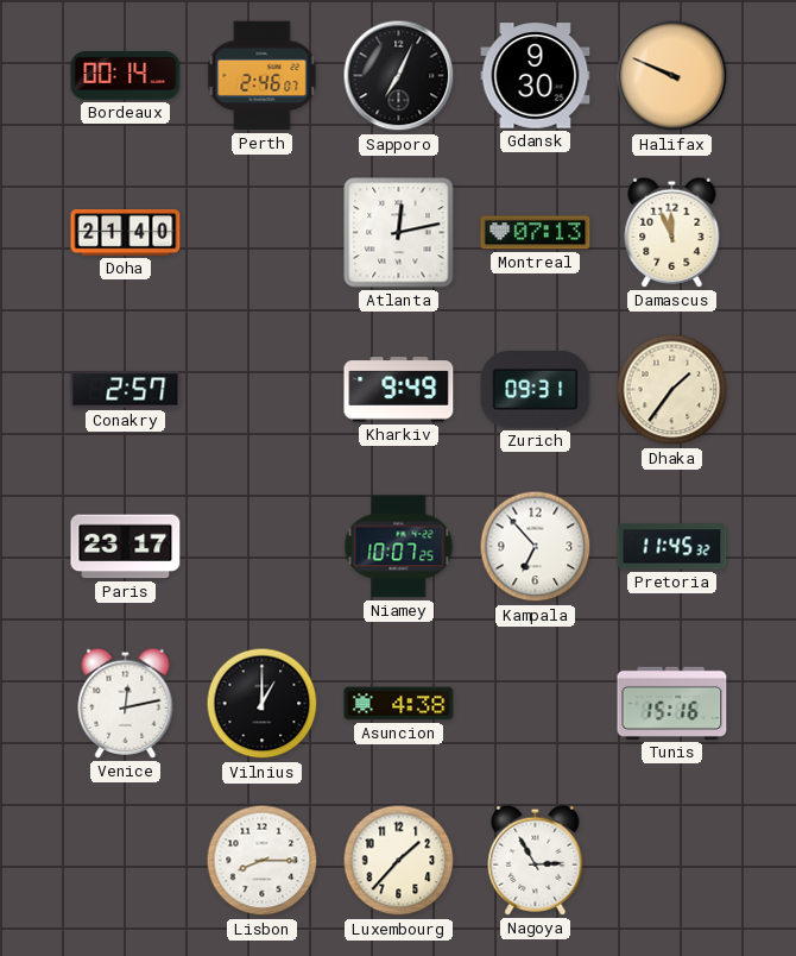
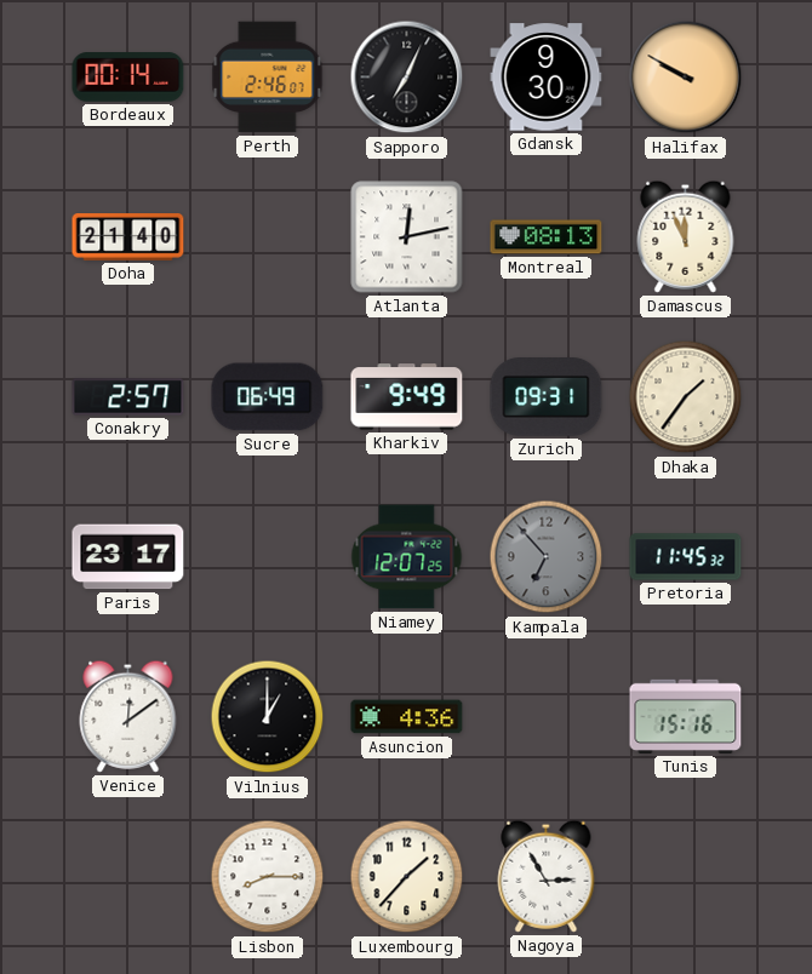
Halifax: 9:49 -> 9:50 (686, 78)
Montreal: 07:13 -> 08:13 (547, 237)
Sucre: none -> 06:49 (268, 397)
Niamey: 10:07 -> 12:07 (407, 557)
Kampala dial: white -> grey (547, 557)
Venice: 12:13 -> 12:09 (128, 716)
Asuncion: 4:38 -> 4:36 (407, 717)
